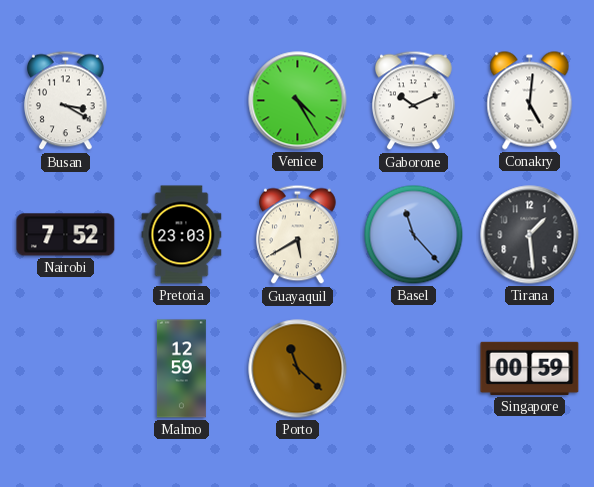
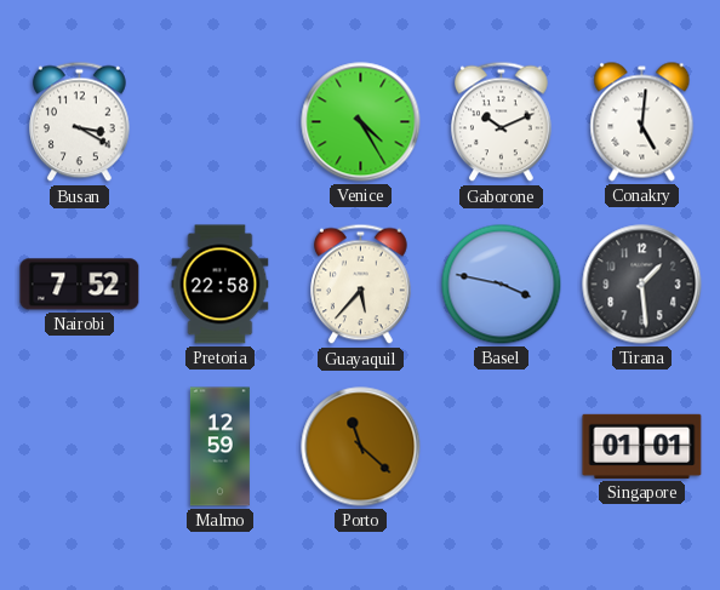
Pretoria: 23:03 -> 22:58 (221, 285)
Guayaquil: 5:40 -> 5:37 (361, 285)
Basel: 11:23 -> 3:47 (502, 285)
Singapore: 00:59 -> 01:01 (642, 446)
